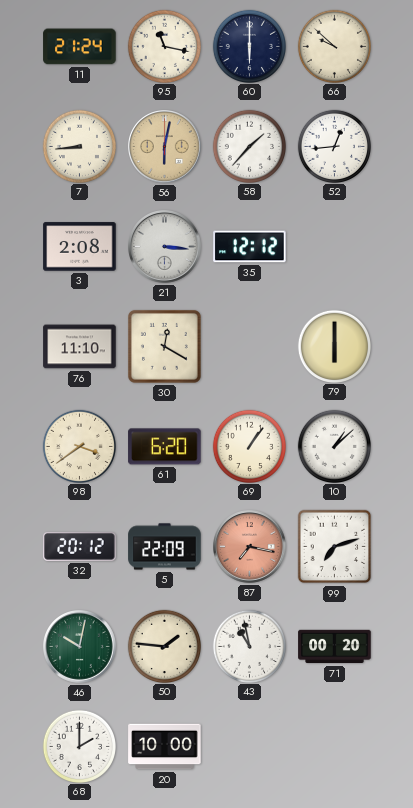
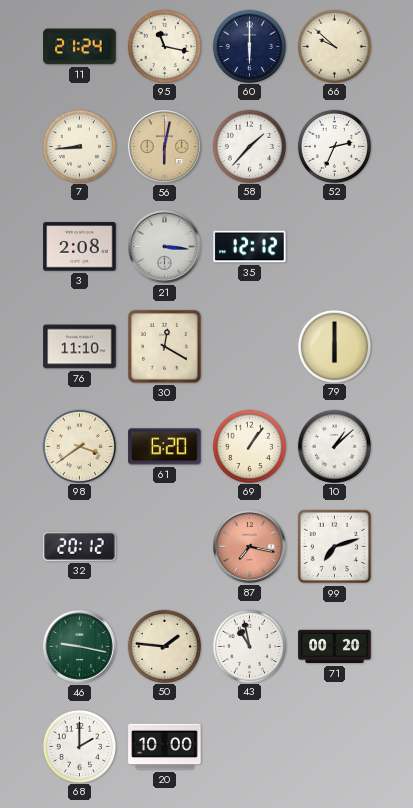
52: 12:44 -> 2:34 (334, 146)
5: 22:09 -> none (165, 547)
46: 10:02 -> 9:17 (80, 647)
